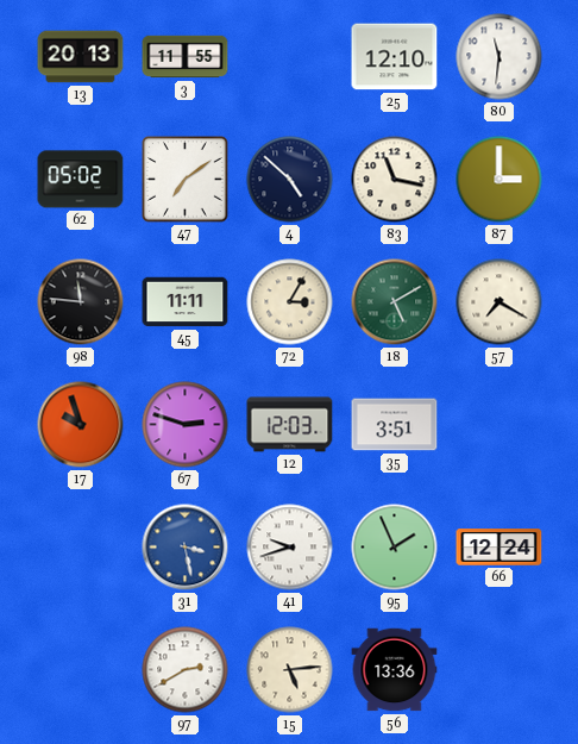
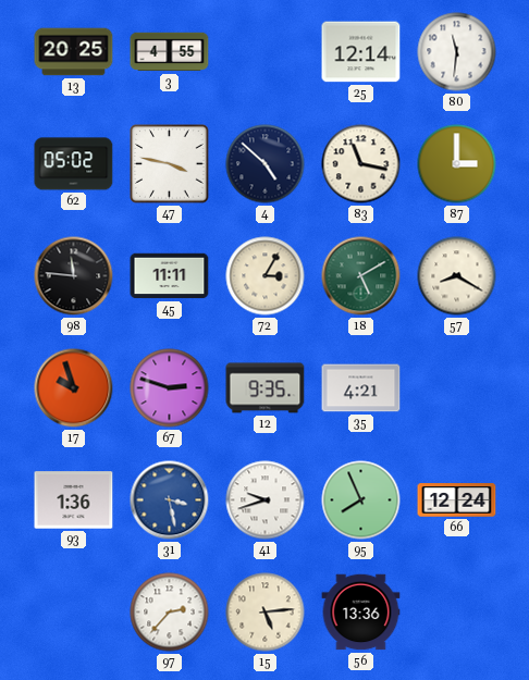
13: 20:13 -> 20:25 (74, 52)
3: 11:55 -> 4:55 (170, 52)
25: 12:10 -> 12:14 (361, 52)
47: 7:09 -> 3:47 (170, 164)
57: 7:20 -> 8:20 (457, 276)
12: 12:03 -> 9:35 (266, 388)
35: 3:51 -> 4:21 (361, 388)
93: none -> 1:36 (74, 500)
95: 1:56 -> 7:56 (361, 500)
97: 2:40 -> 2:37 (170, 613)
